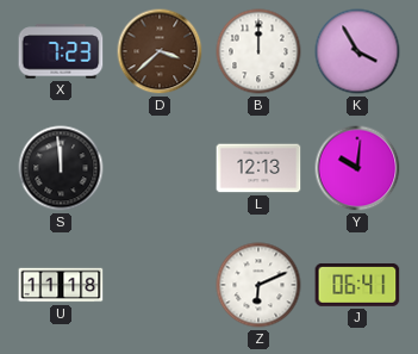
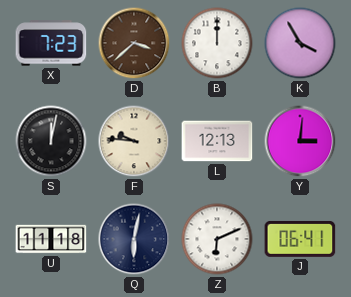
S: 11:59 -> 12:02 (51, 141)
F: none -> 9:46 (134, 141)
Y: 10:01 -> 3:01 (300, 141)
Q: none -> 6:02 (134, 239)
